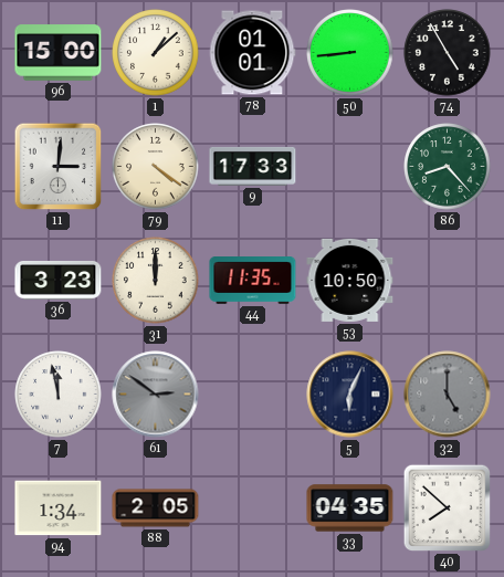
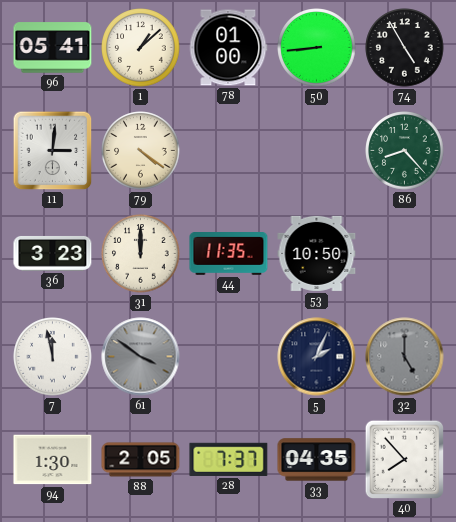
96: 15:00 -> 05:41 (53, 48)
78: 01:01 -> 01:00 (228, 48)
9: 17:33 -> none (253, 166)
61: 2:51 -> 3:51 (141, 357)
5: 6:04 -> 2:04 (317, 357)
94: 1:34 -> 1:30 (53, 460)
28: none -> 7:37 (229, 459)
40: 7:52 -> 7:53 (405, 460)
